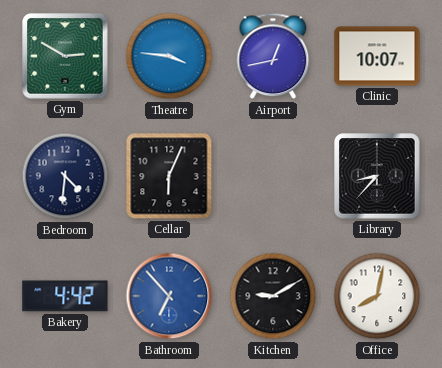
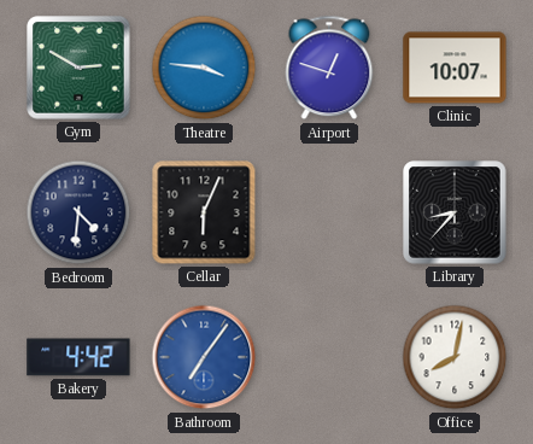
Airport: 12:43 -> 12:48 (329, 68)
Bathroom: 6:53 -> 7:06 (204, 357)
Kitchen: 9:10 -> none (273, 296)
